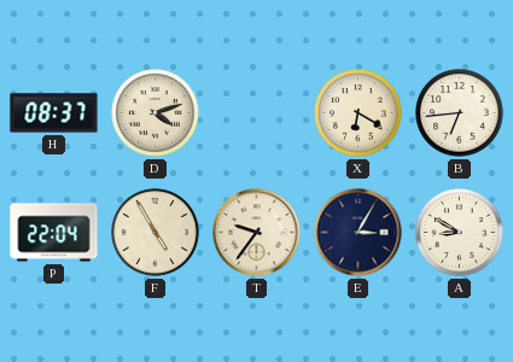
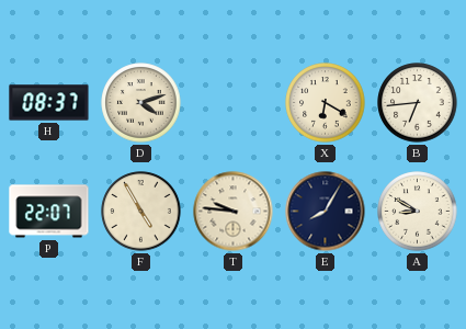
P: 22:04 -> 22:07 (49, 212)
T: 9:36 -> 9:46 (234, 212)
E: 3:05 -> 8:05 (326, 212)
